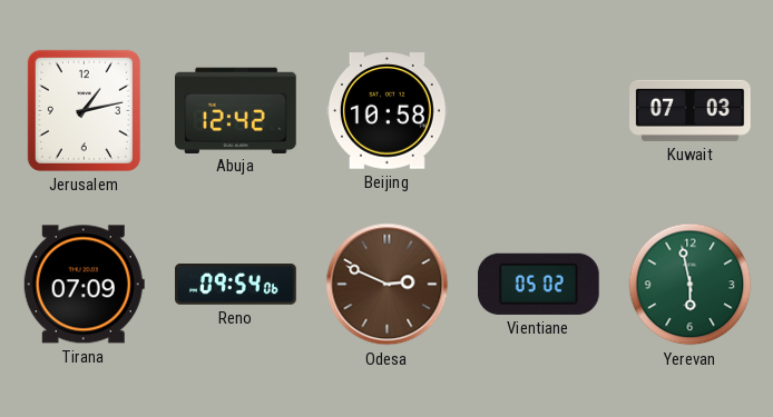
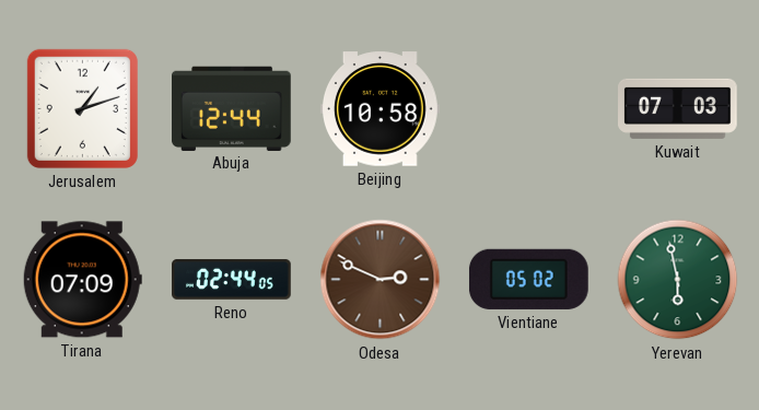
Jerusalem: 1:13 -> 1:12 (82, 108)
Abuja: 12:42 -> 12:44 (232, 108)
Reno: 09:54 -> 02:44 (232, 280)
